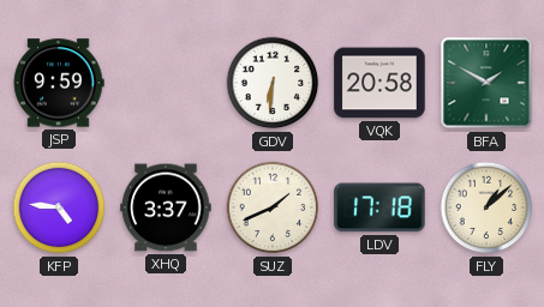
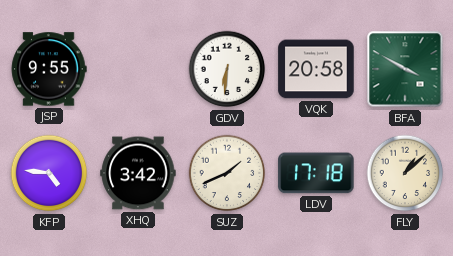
JSP: 9:59 -> 9:55 (49, 69)
BFA: 1:50 -> 3:50 (405, 69)
XHQ: 3:37 -> 3:42 (138, 173)
